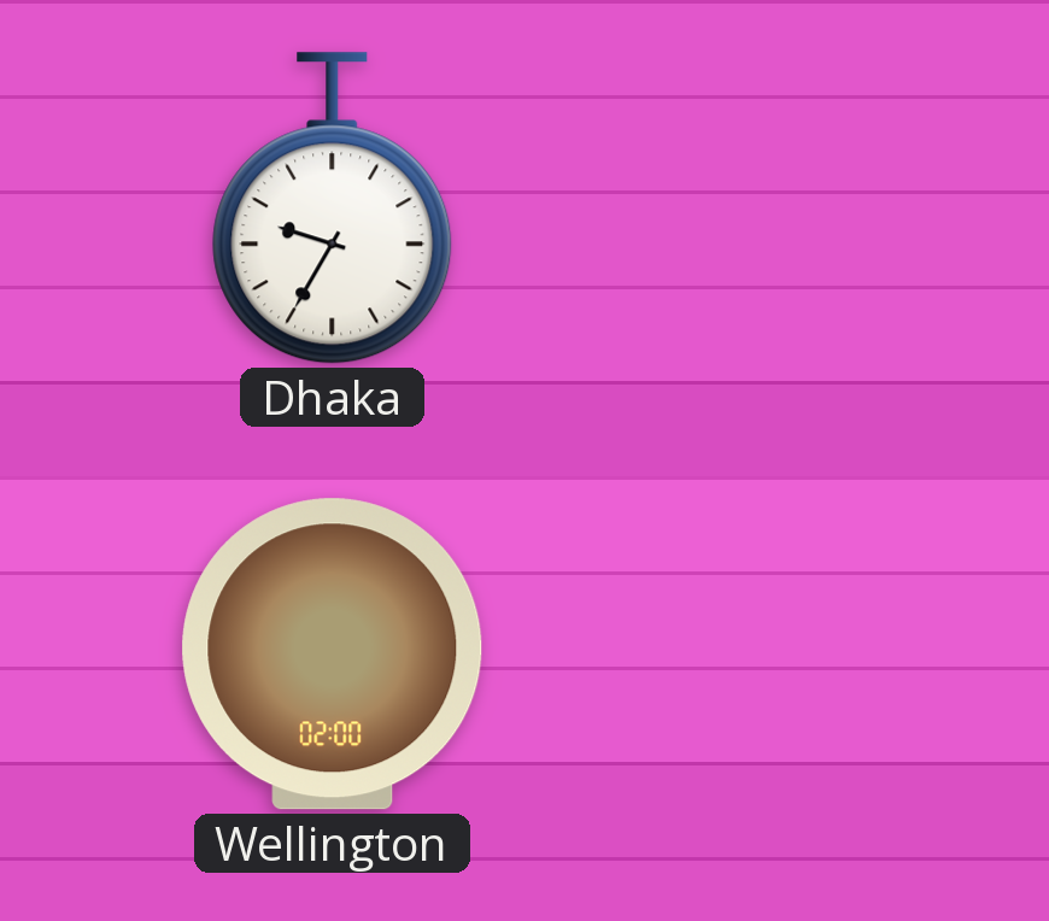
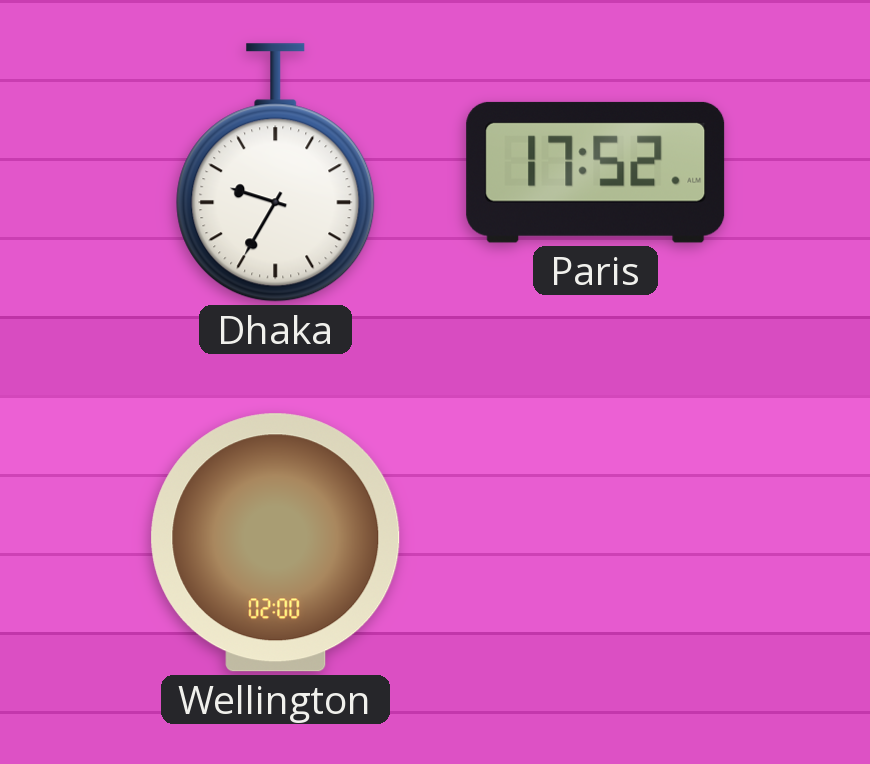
Paris: none -> 17:52 (596, 172)
